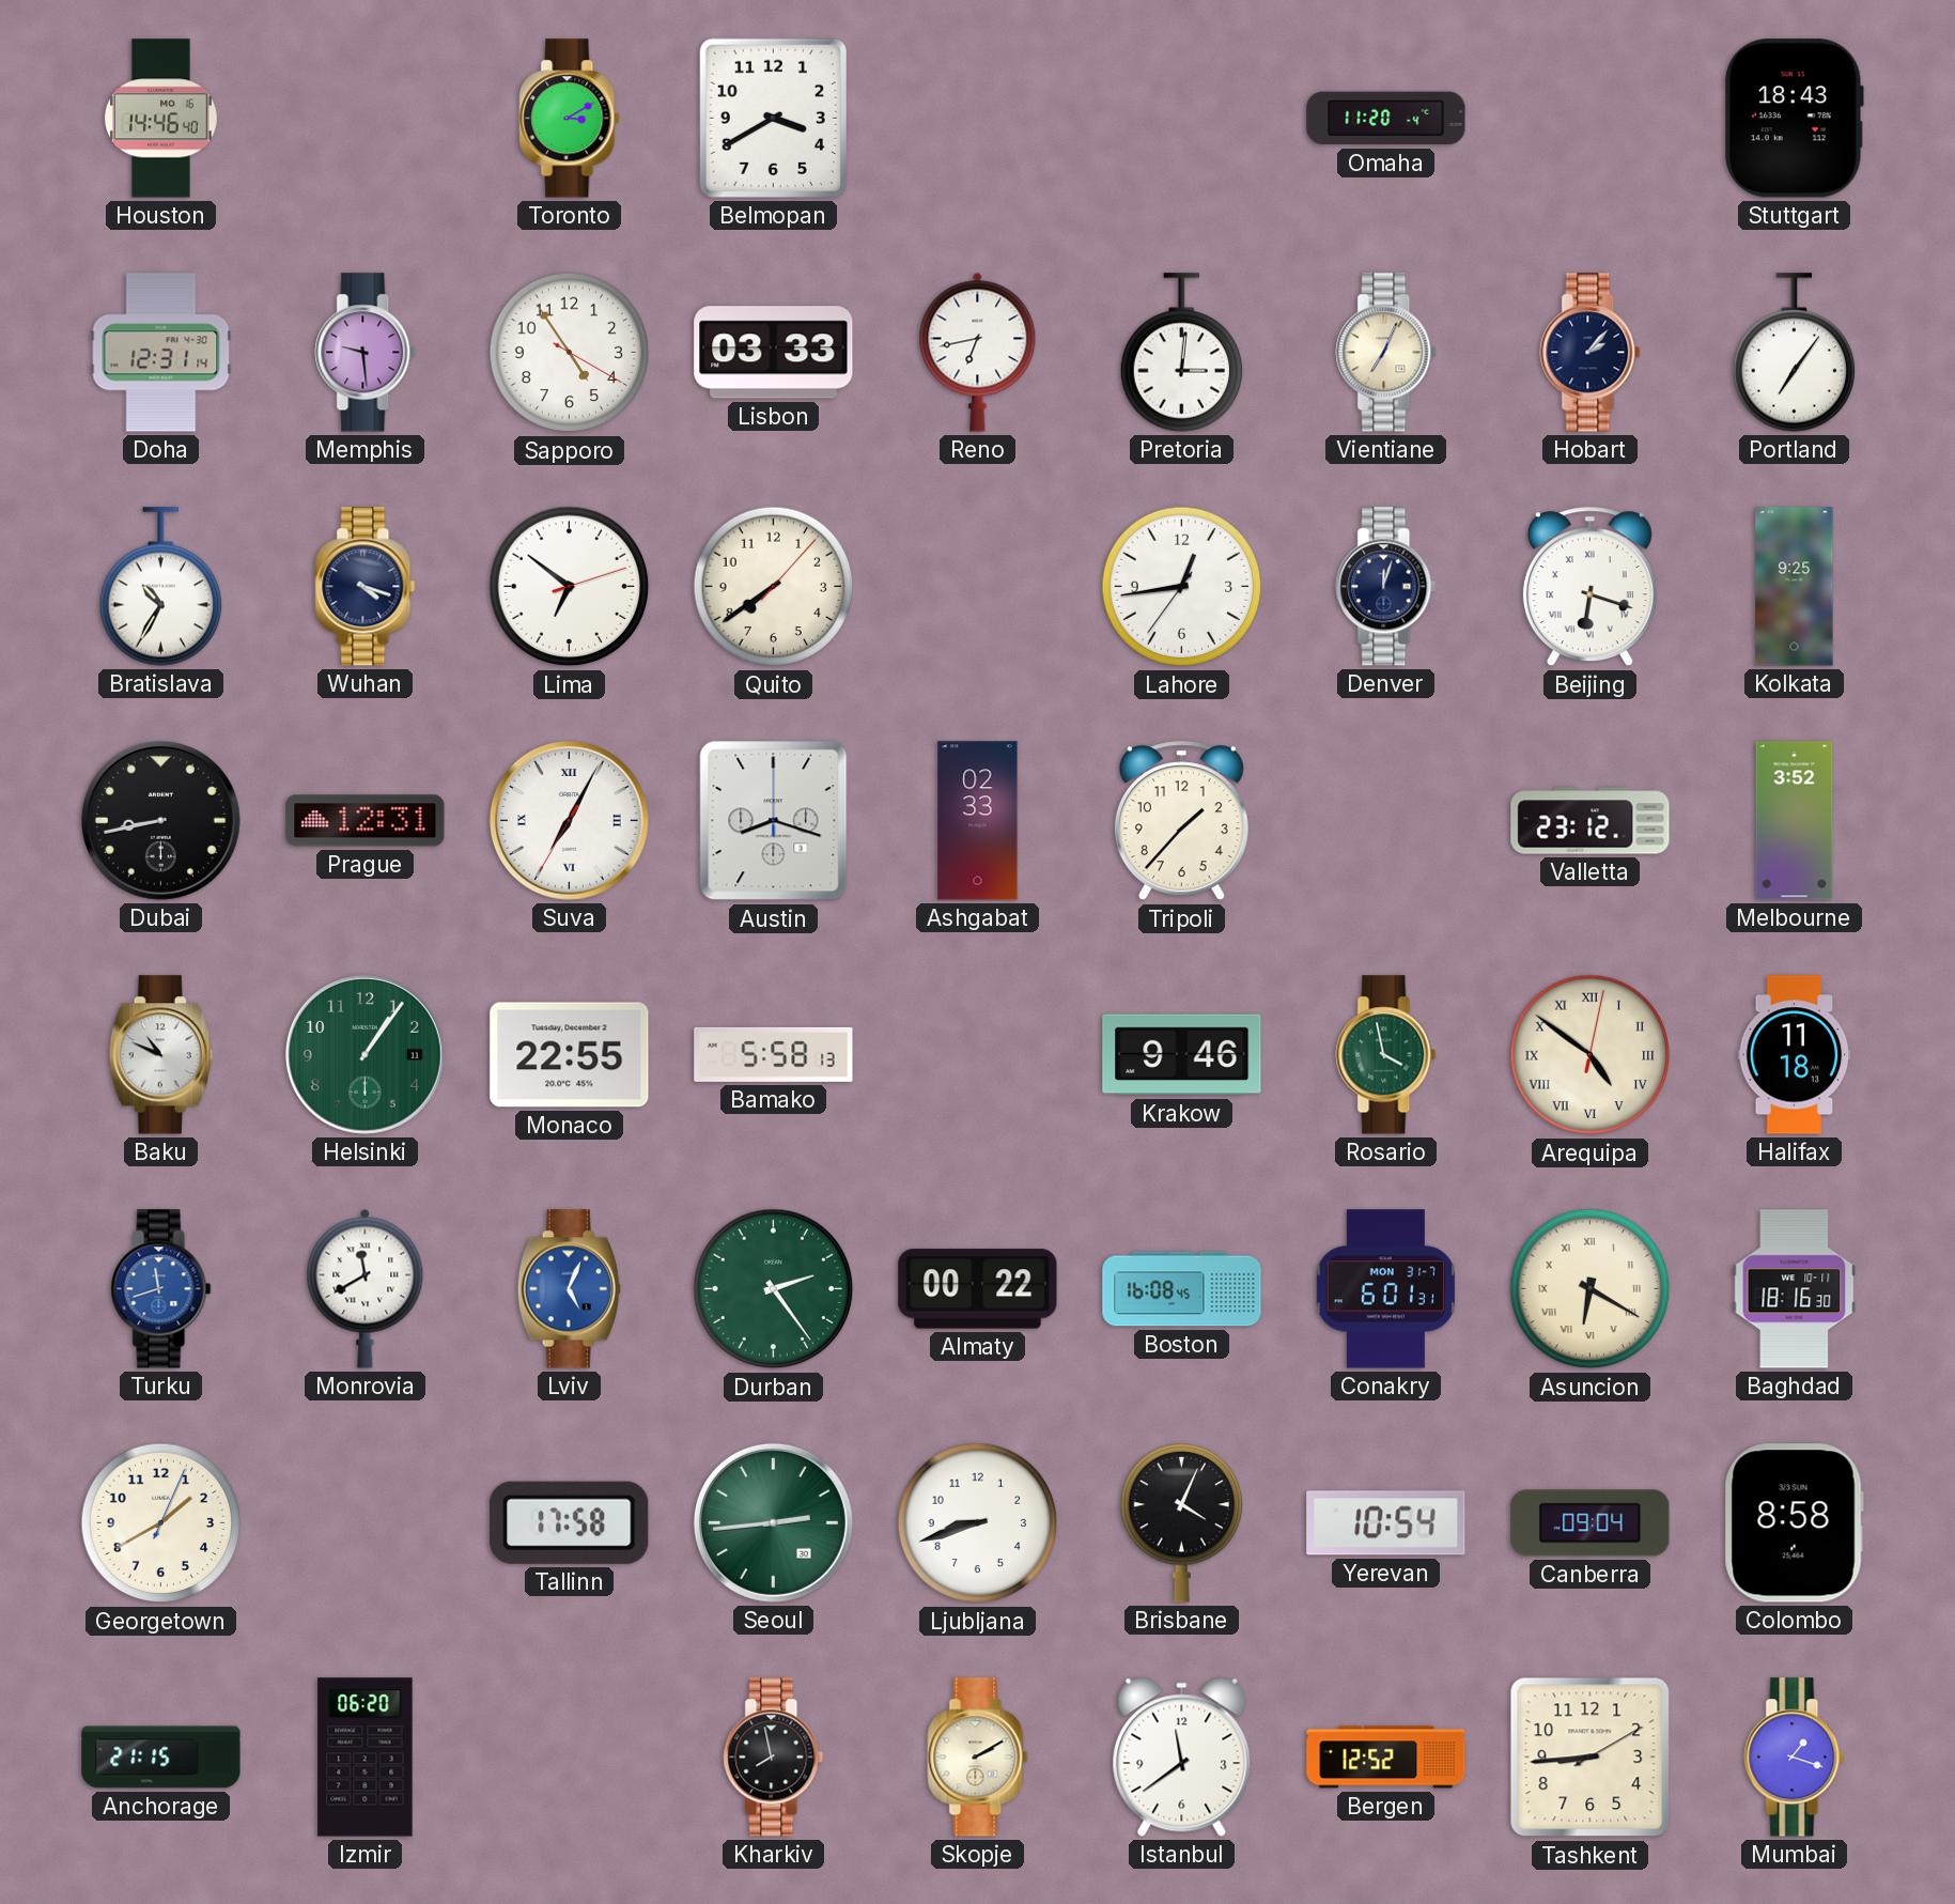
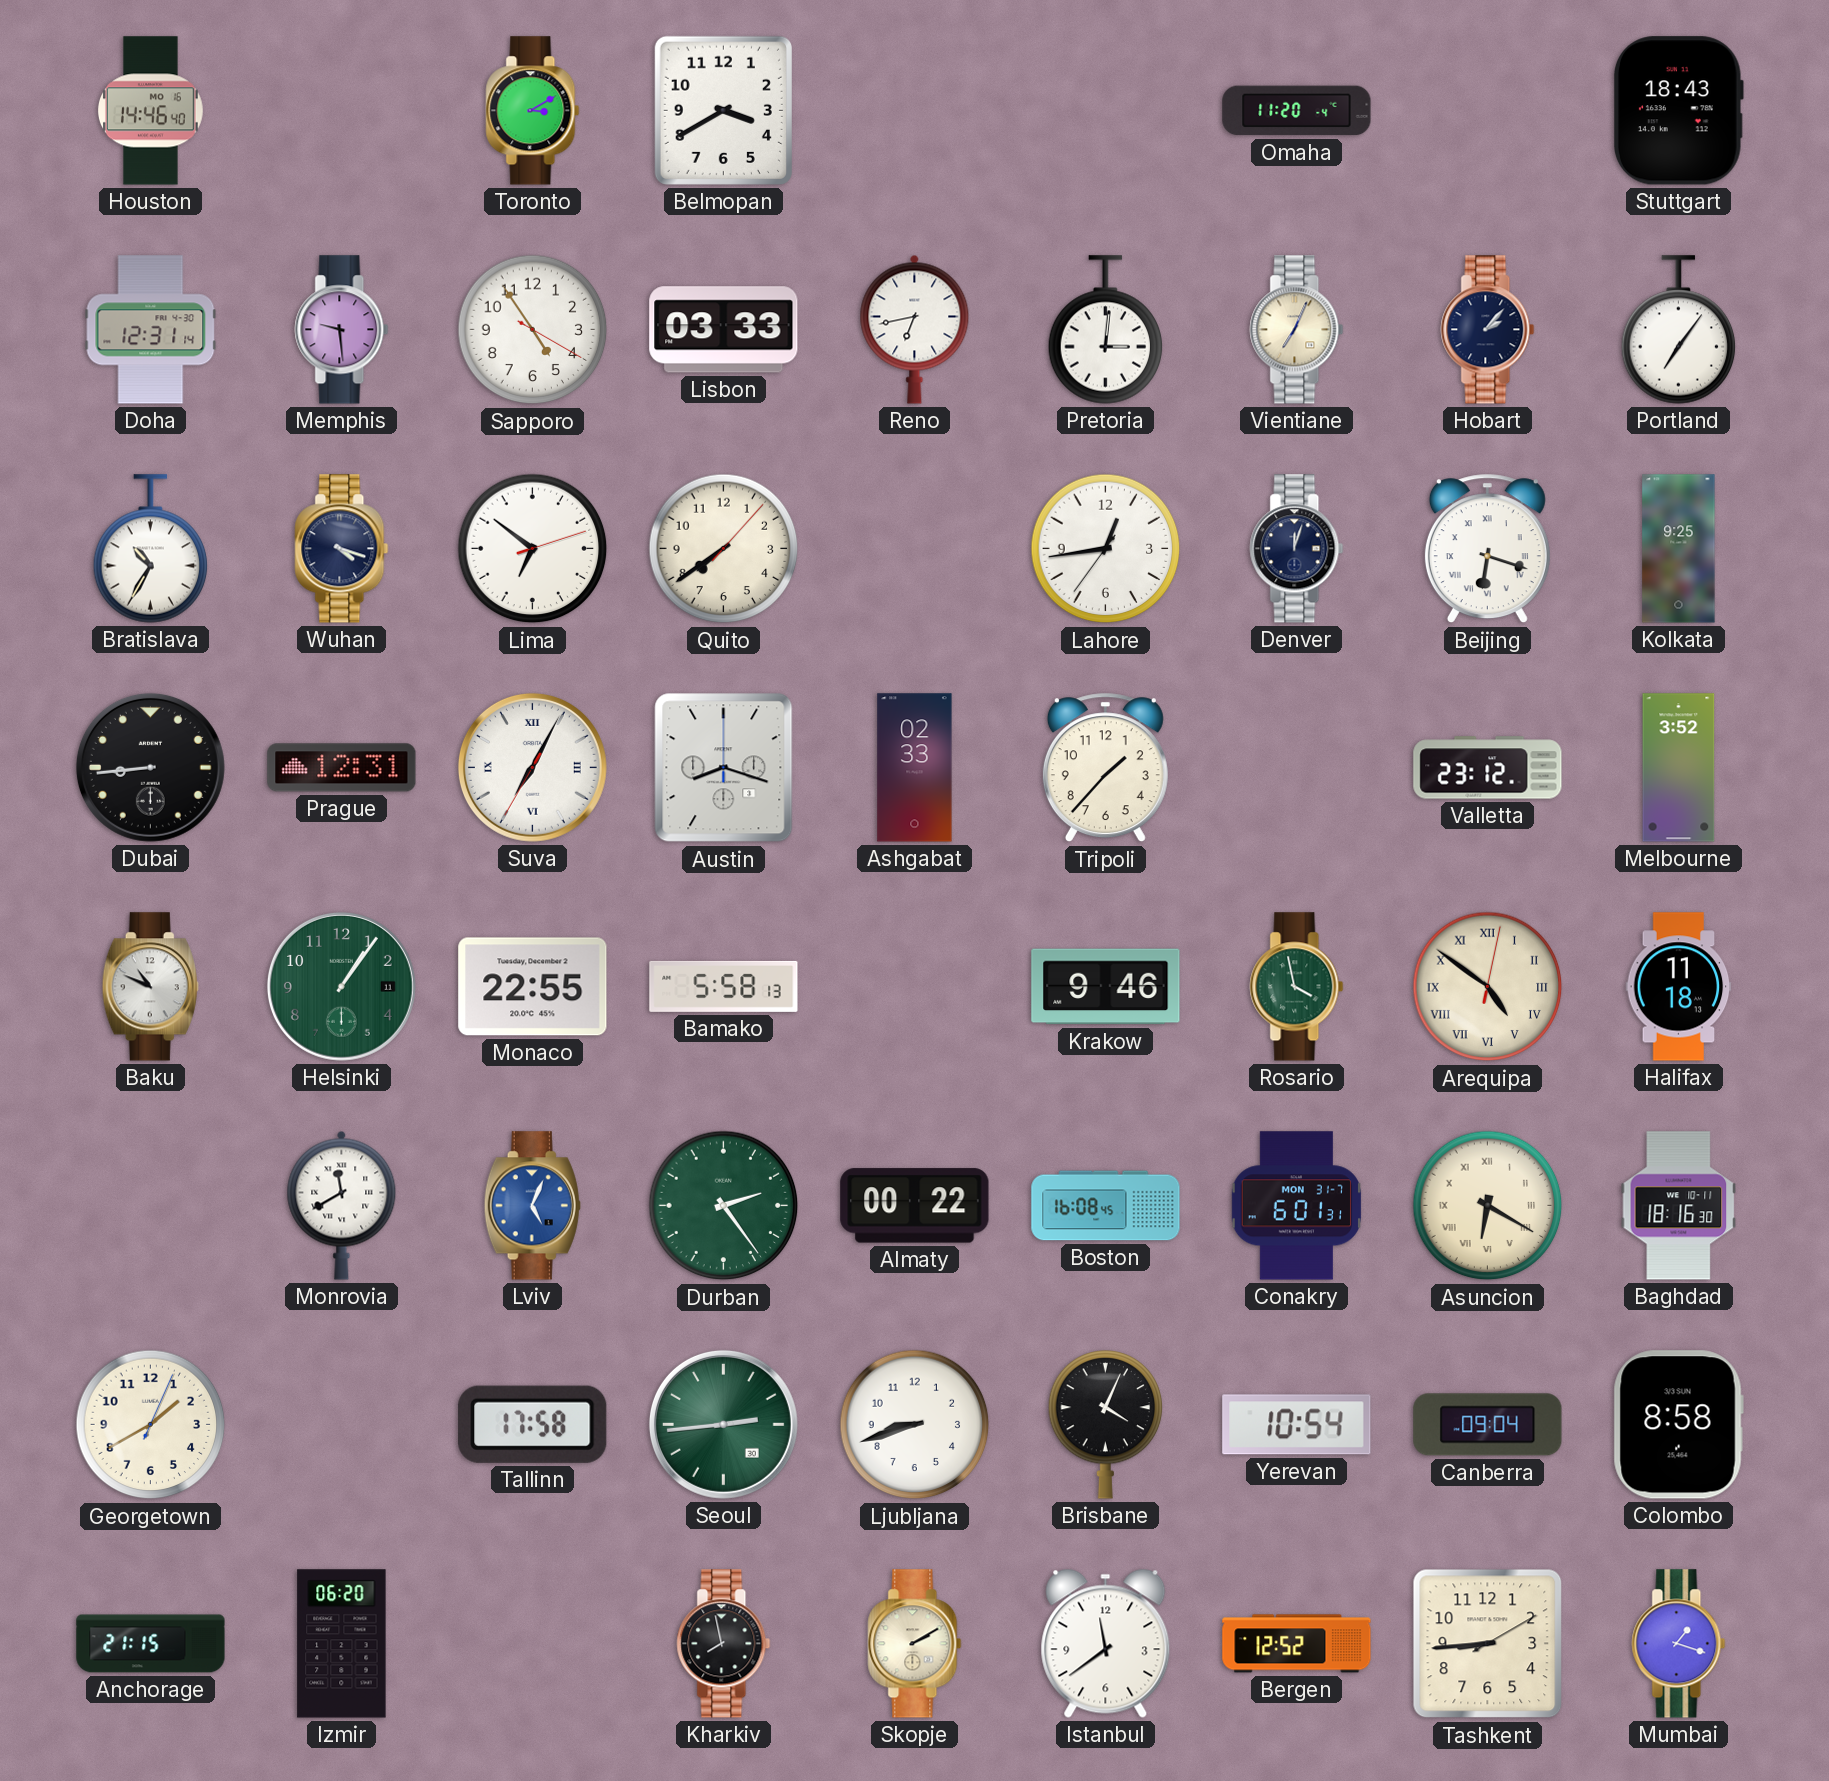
Dubai: 8:43 -> 8:44 (150, 767)
Turku: 11:42 -> none (161, 1289)
